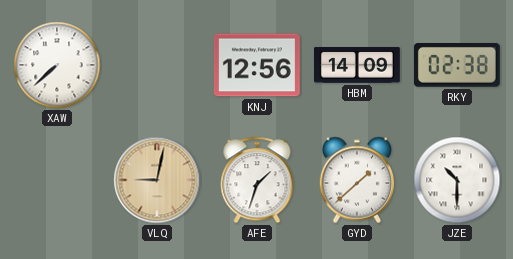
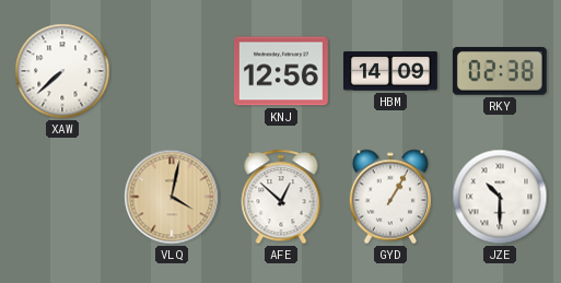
VLQ: 9:02 -> 4:02 (172, 197)
AFE: 1:33 -> 12:52 (281, 197)
GYD: 1:38 -> 1:05 (390, 197)
